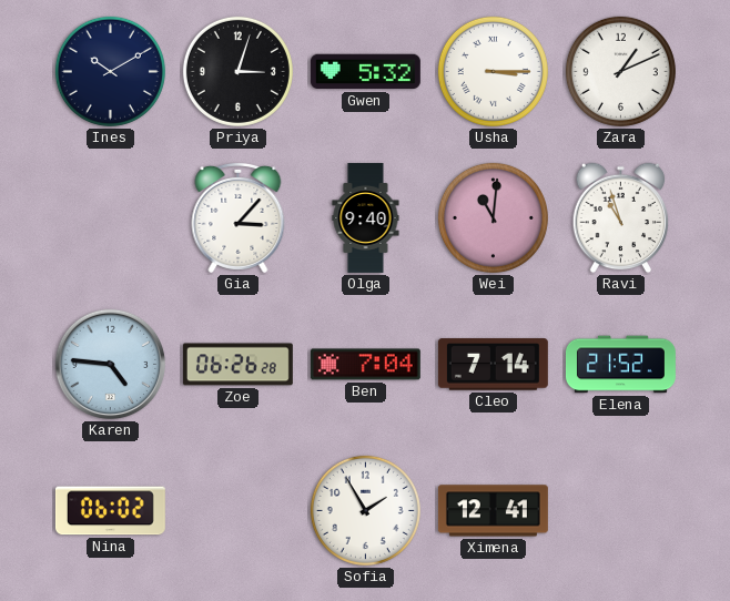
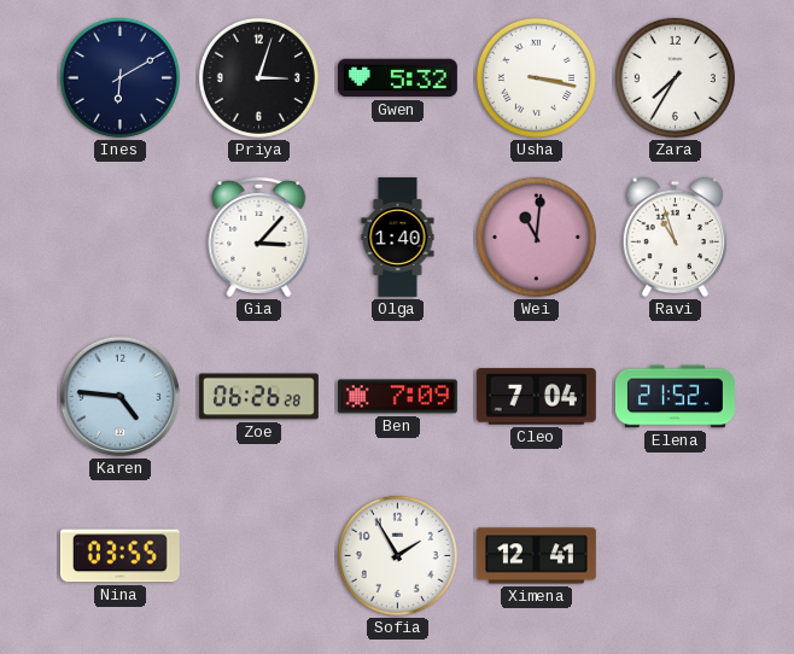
Ines: 10:10 -> 6:10 (119, 77)
Usha: 3:15 -> 3:17 (536, 77)
Zara: 1:11 -> 7:35 (675, 77)
Olga: 9:40 -> 1:40 (398, 238)
Ben: 7:04 -> 7:09 (397, 397)
Cleo: 7:14 -> 7:04 (536, 397)
Nina: 06:02 -> 03:55 (119, 556)
